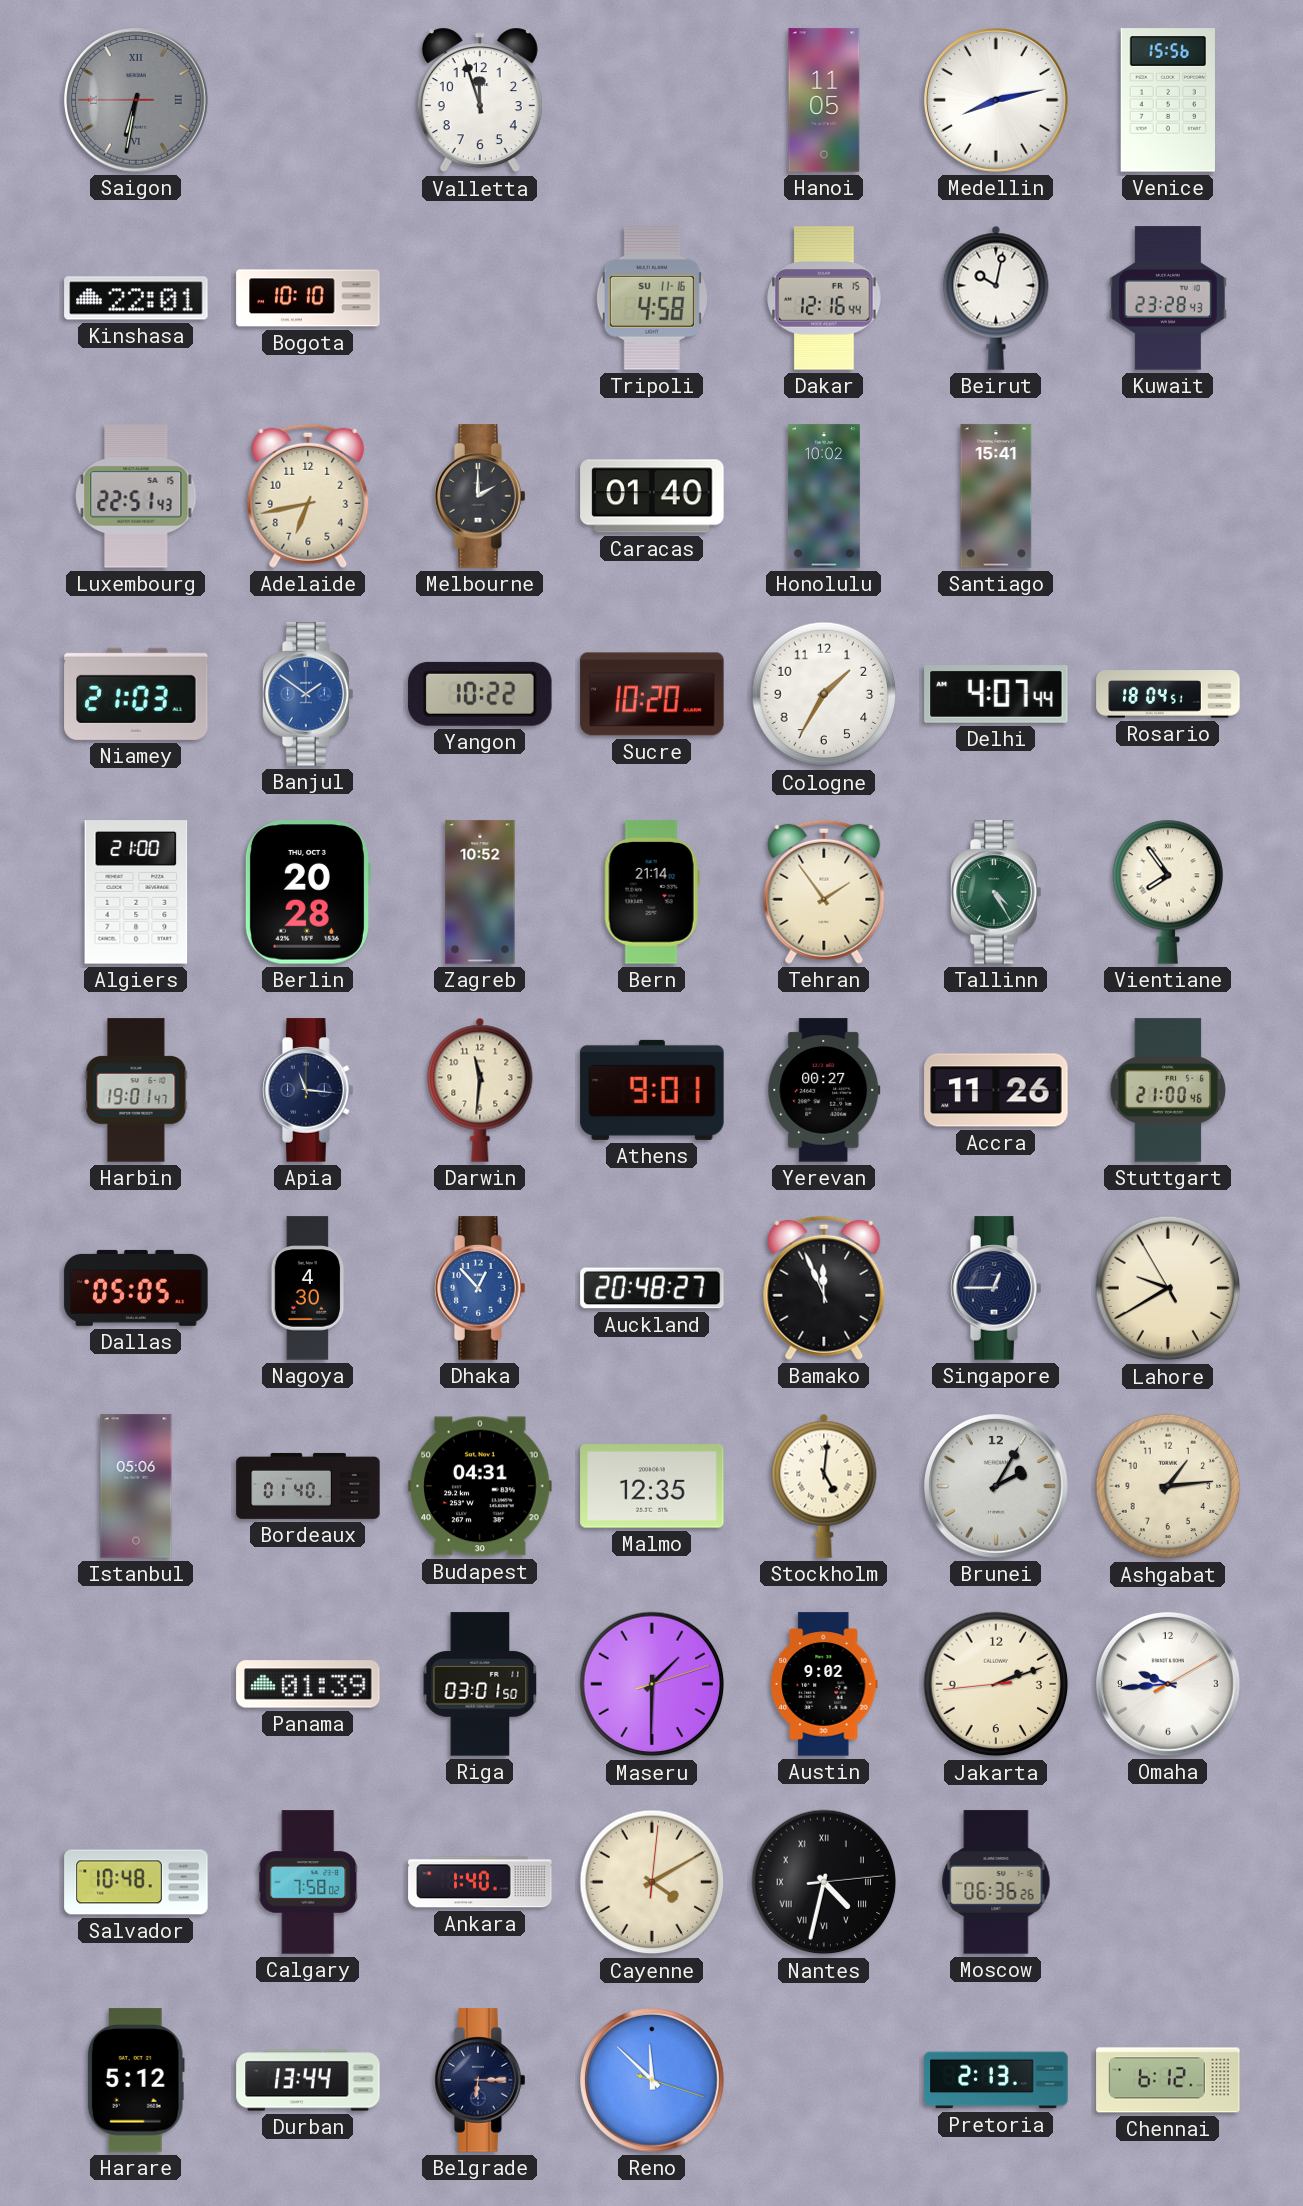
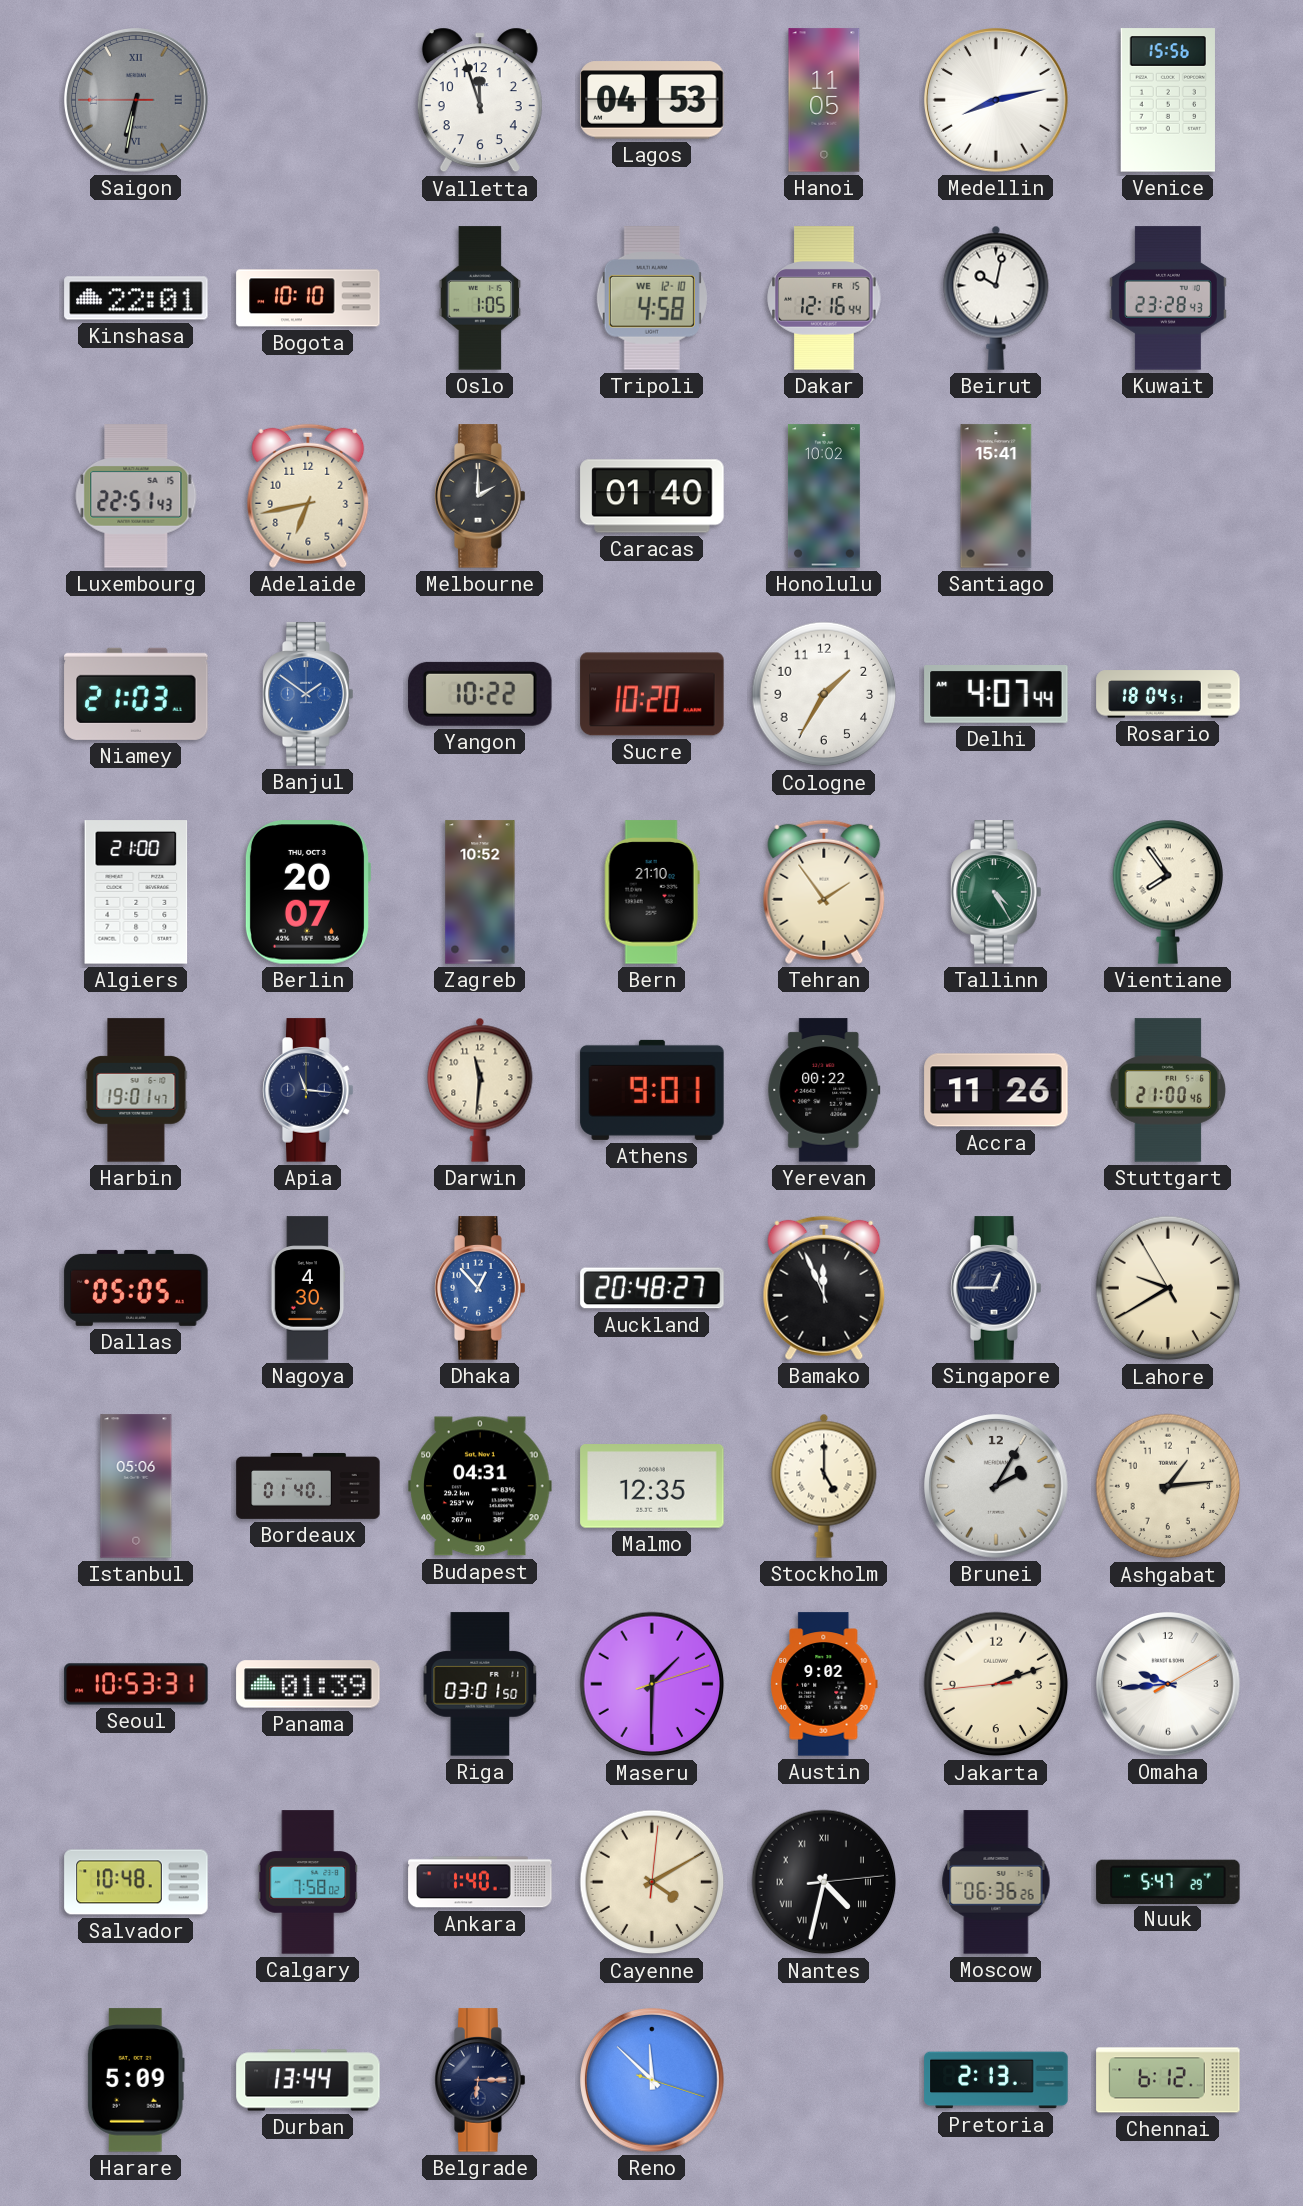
Lagos: none -> 04:53 (652, 100)
Oslo: none -> 1:05 (480, 298)
Tripoli date: SU 11-16 -> WE 12-10 (652, 298)
Berlin: 20:28 -> 20:07 (307, 892)
Bern: 21:14 -> 21:10 (652, 892)
Yerevan: 00:27 -> 00:22 (824, 1090)
Stockholm: 5:01 -> 5:00 (824, 1486)
Seoul: none -> 10:53 (136, 1684)
Nuuk: none -> 5:47 (1168, 1881)
Harare: 5:12 -> 5:09 (136, 2080)
